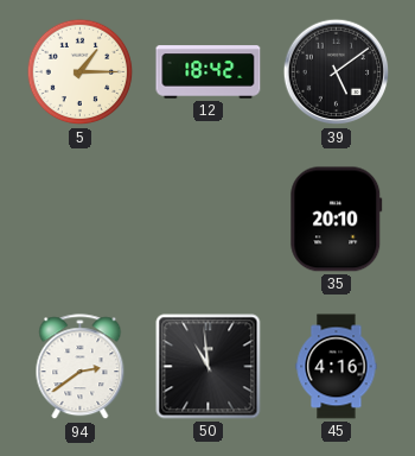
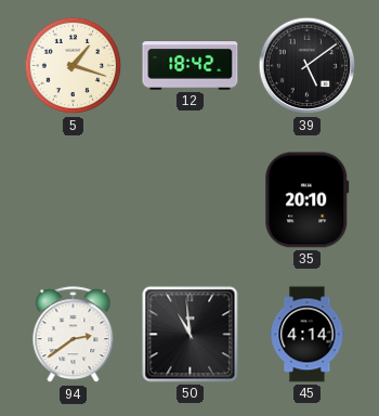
5: 1:15 -> 1:18 (74, 66)
45: 4:16 -> 4:14 (308, 335)
